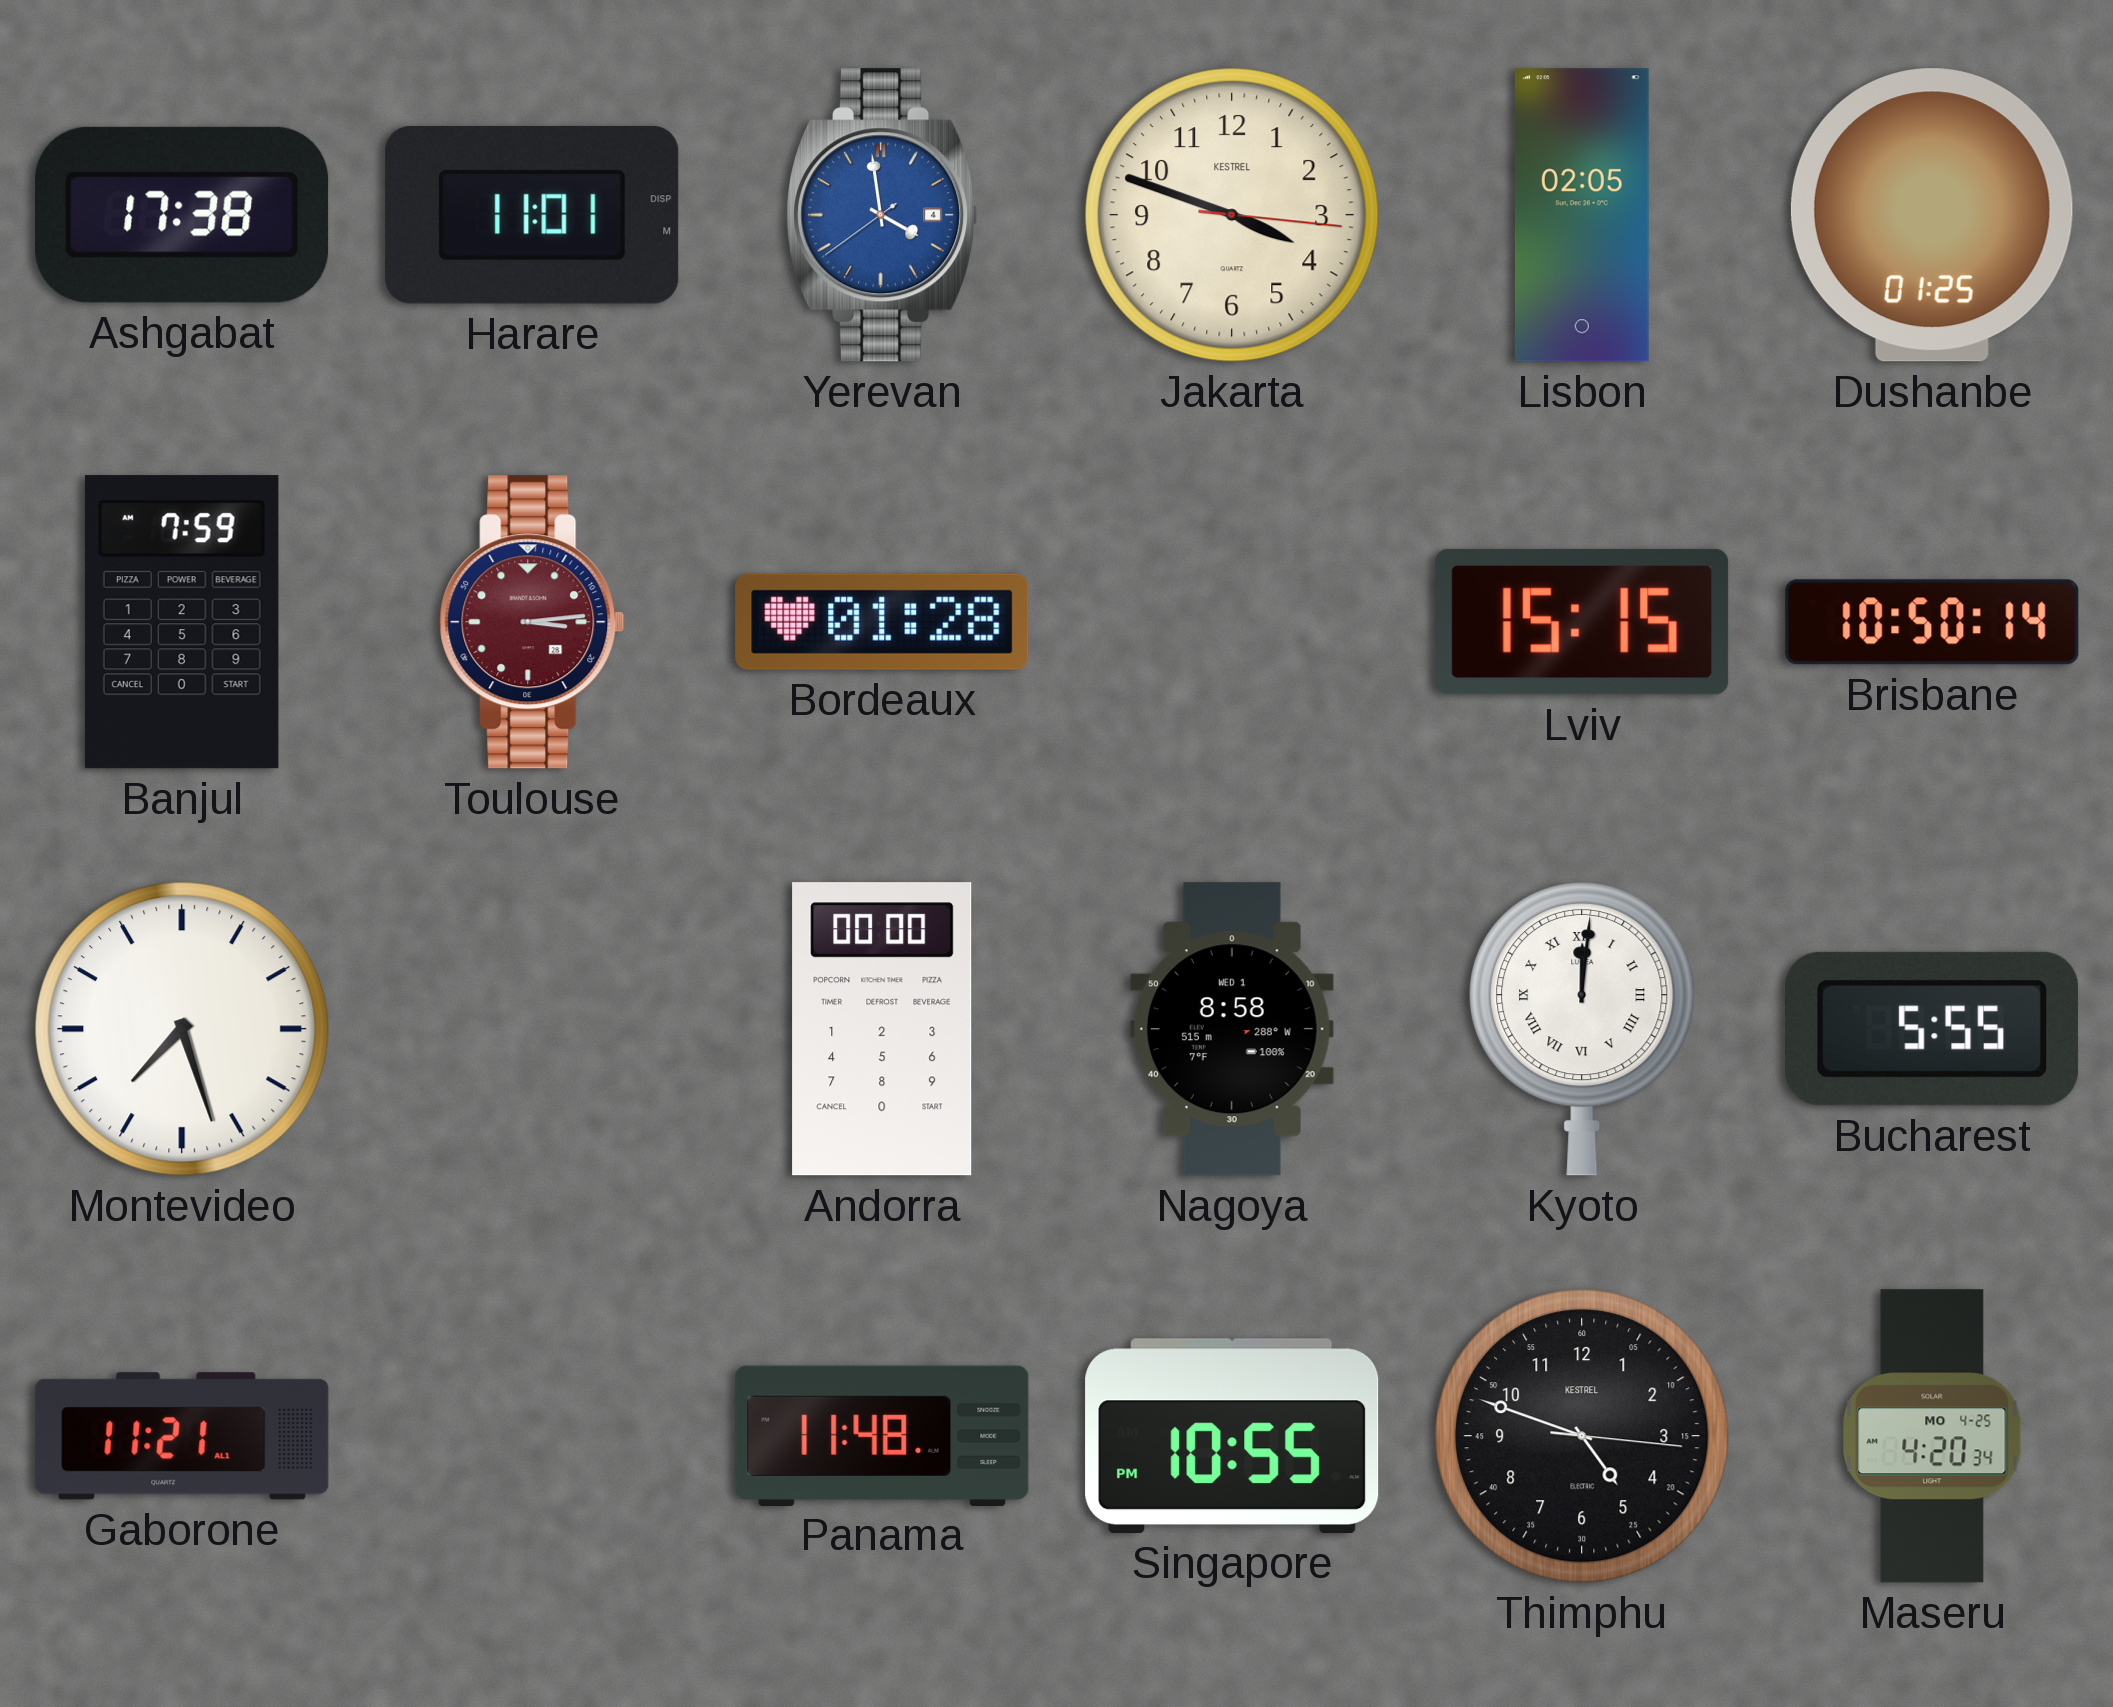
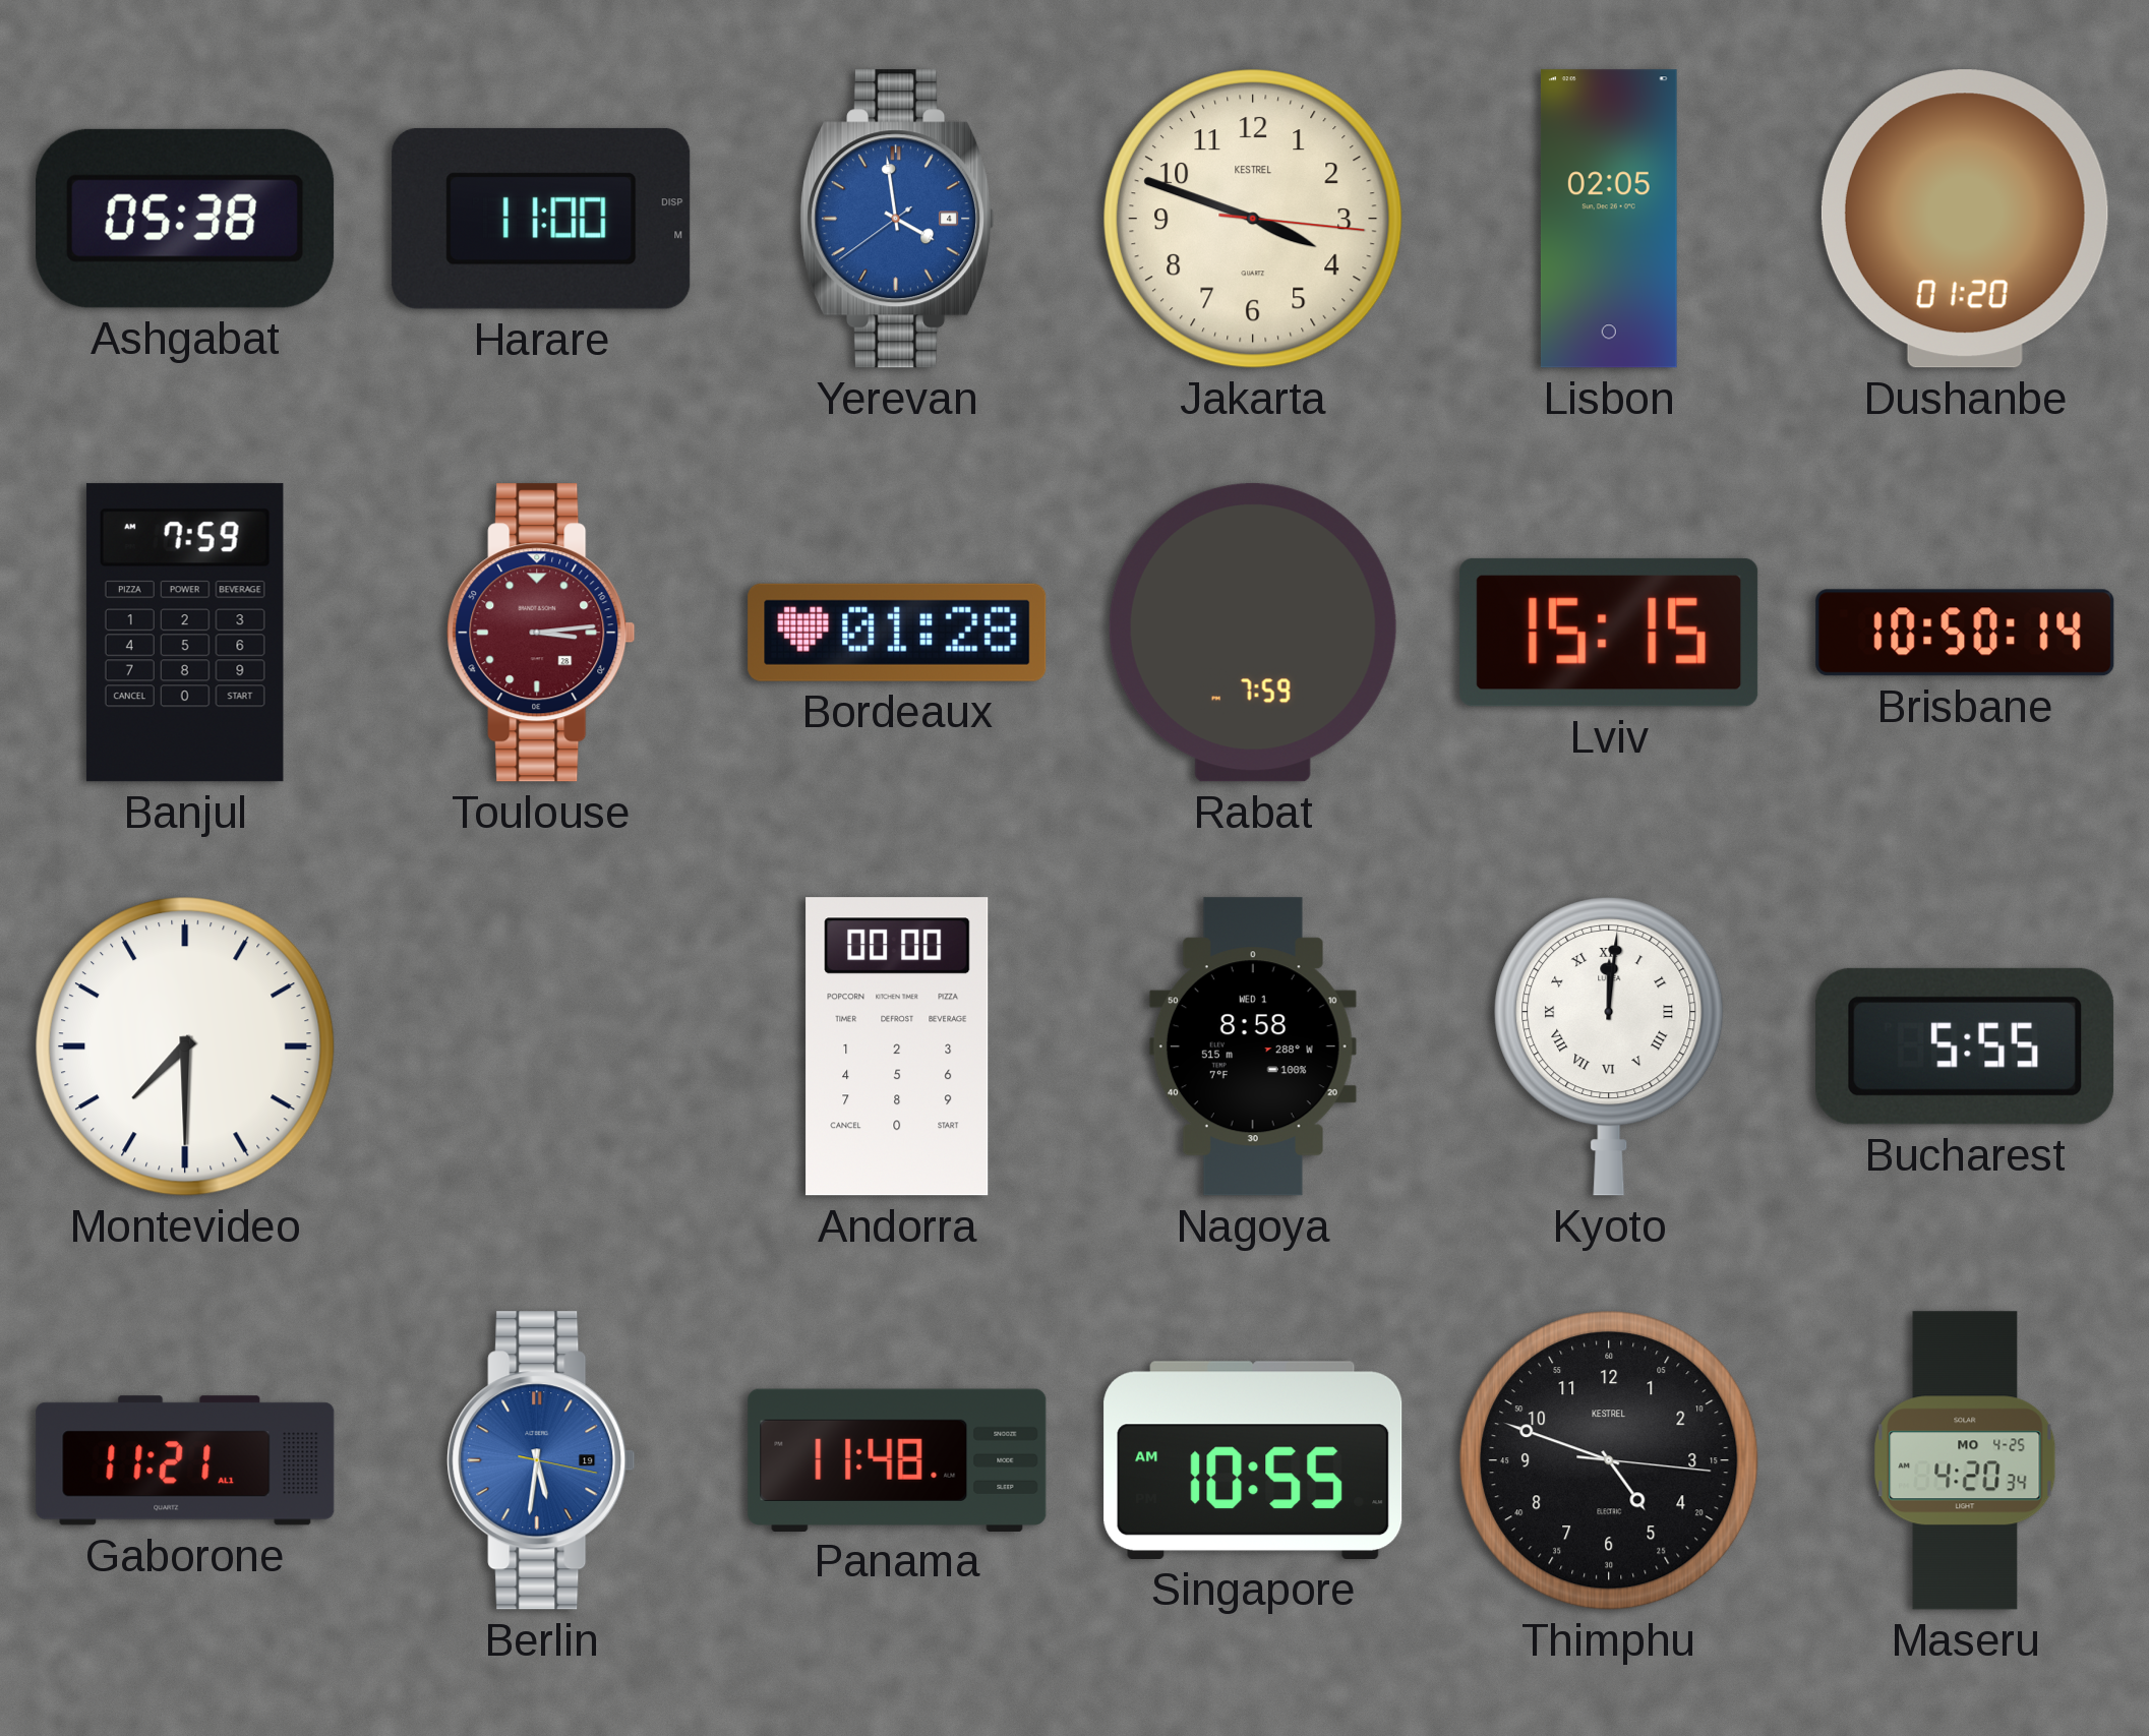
Ashgabat: 17:38 -> 05:38 (185, 219)
Harare: 11:01 -> 11:00 (541, 219)
Dushanbe: 01:25 -> 01:20 (1965, 219)
Rabat: none -> 7:59 (1253, 633)
Montevideo: 7:27 -> 7:30 (185, 1046)
Berlin: none -> 5:31 (541, 1460)
Singapore: 10:55 PM -> 10:55 AM (1253, 1460)
